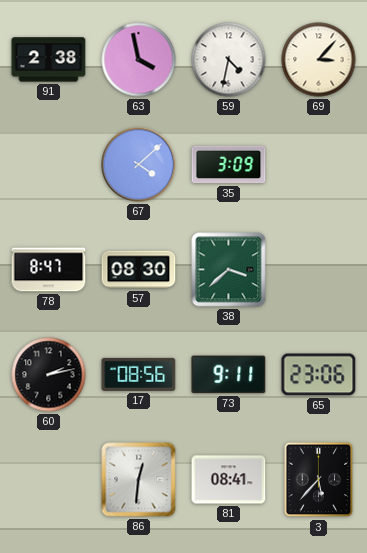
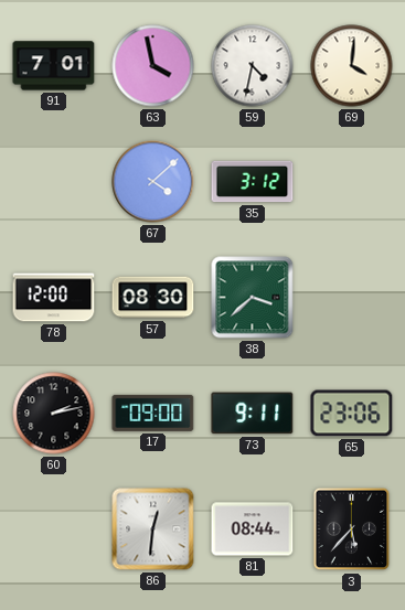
91: 2:38 -> 7:01 (54, 66)
69: 3:07 -> 4:01 (352, 66)
35: 3:09 -> 3:12 (253, 182)
78: 8:47 -> 12:00 (54, 298)
17: 08:56 -> 09:00 (153, 413)
81: 08:41 -> 08:44 (253, 529)
